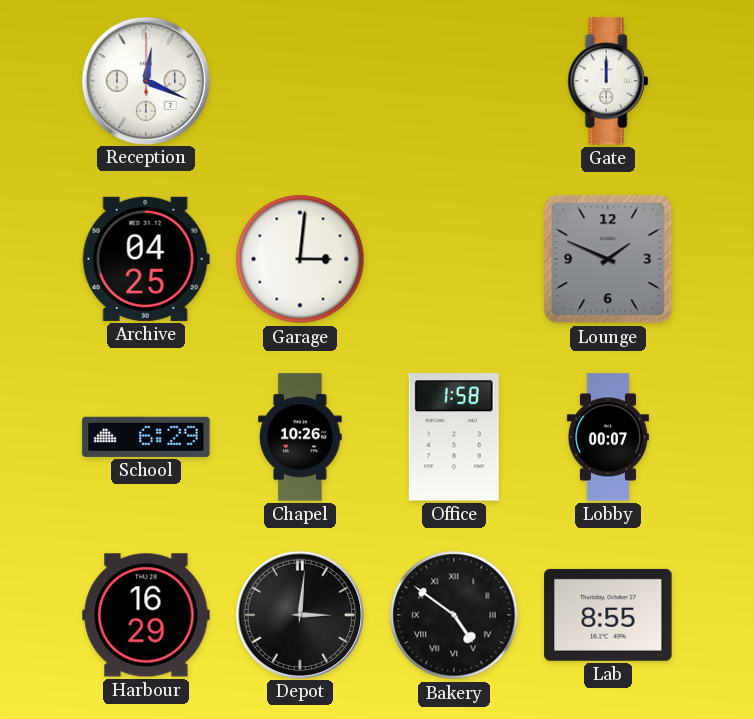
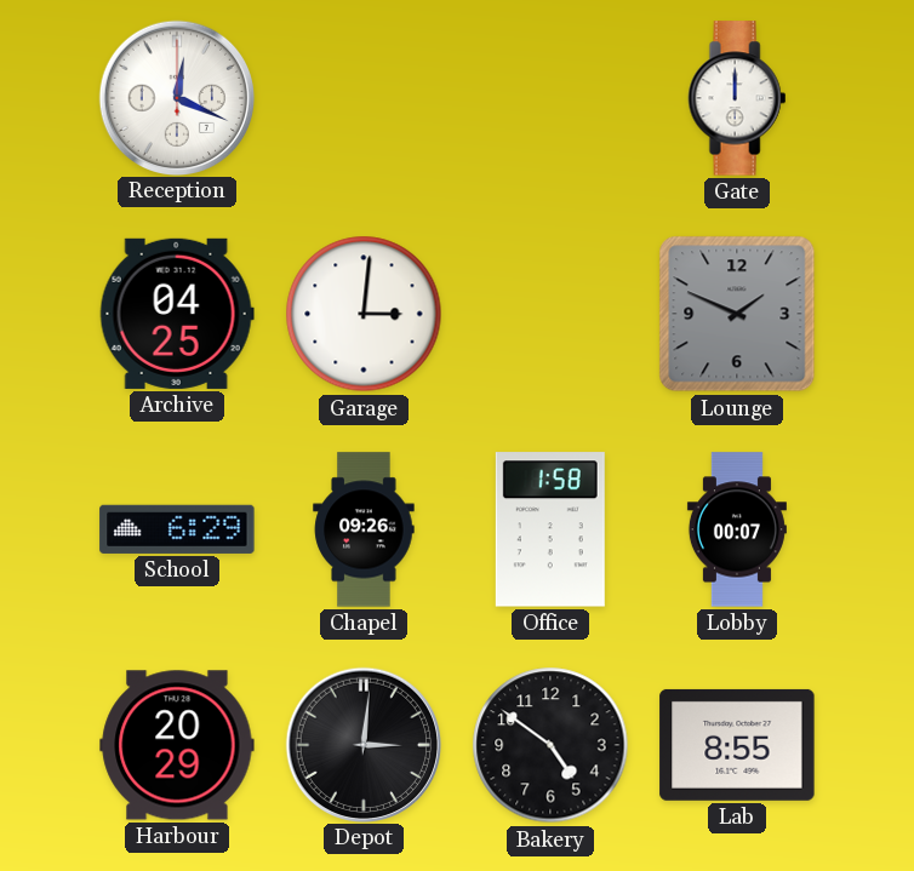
Chapel: 10:26 -> 09:26 (364, 529)
Harbour: 16:29 -> 20:29 (177, 745)
Bakery numerals: Roman -> Arabic (550, 745)
